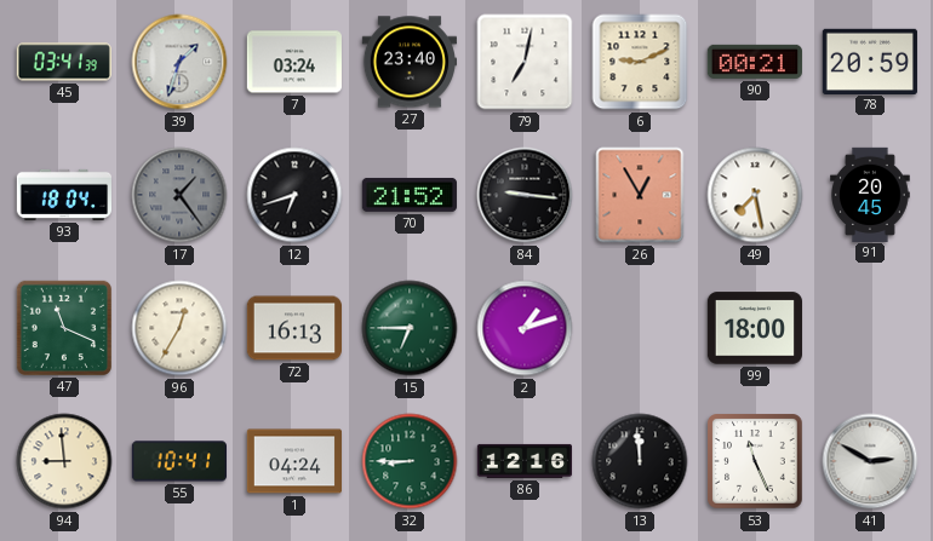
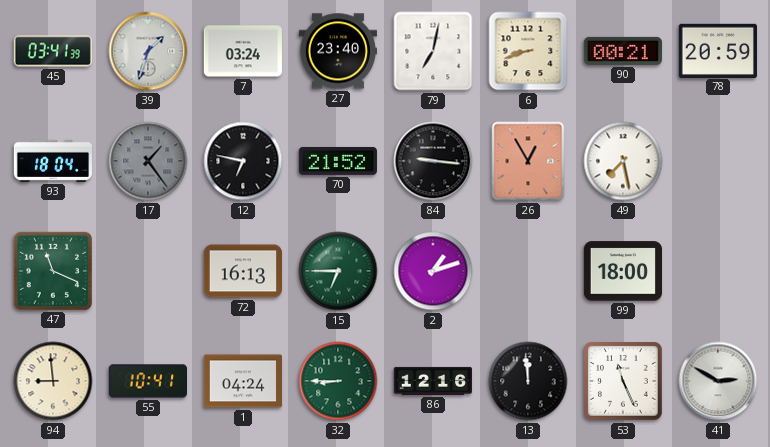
6: 9:11 -> 8:42 (528, 51)
12: 6:42 -> 6:47 (243, 161)
91: 20:45 -> none (871, 194)
96: 12:35 -> none (179, 328)
